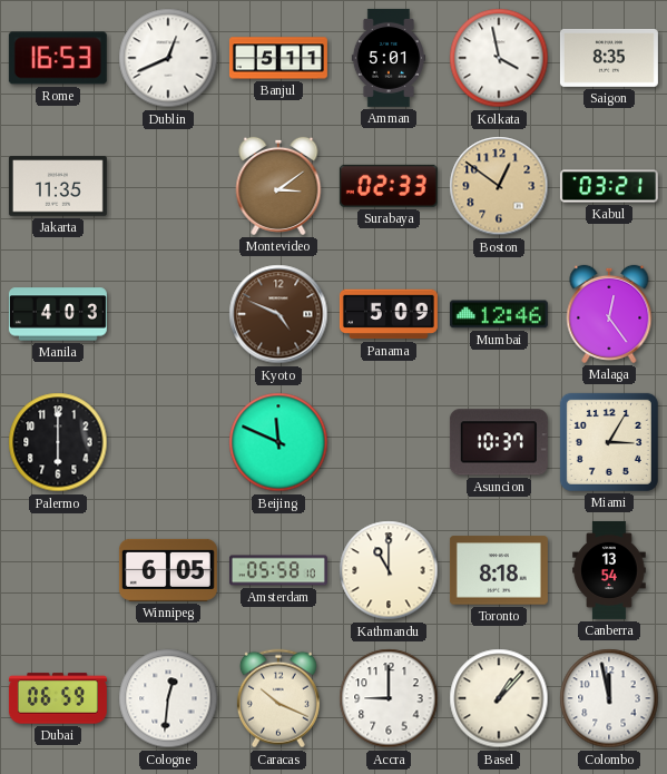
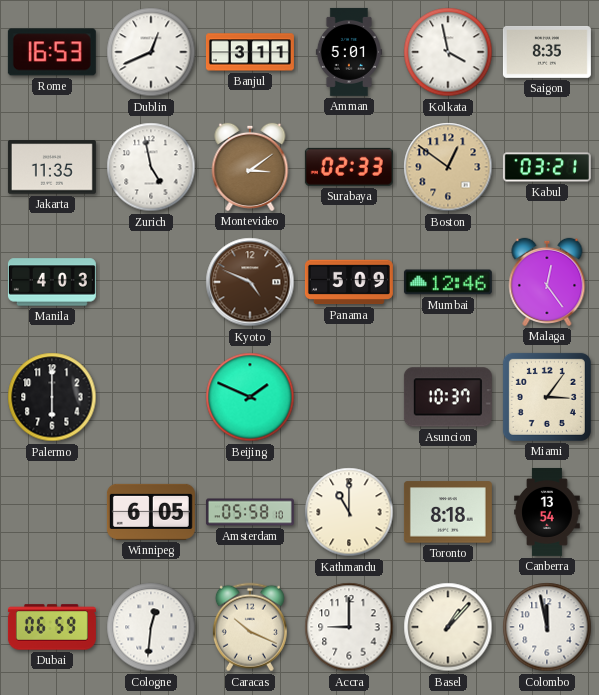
Banjul: 5:11 -> 3:11 (250, 52)
Zurich: none -> 4:58 (151, 167)
Beijing: 11:49 -> 1:49 (250, 397)
Miami: 3:05 -> 3:06 (547, 397)
